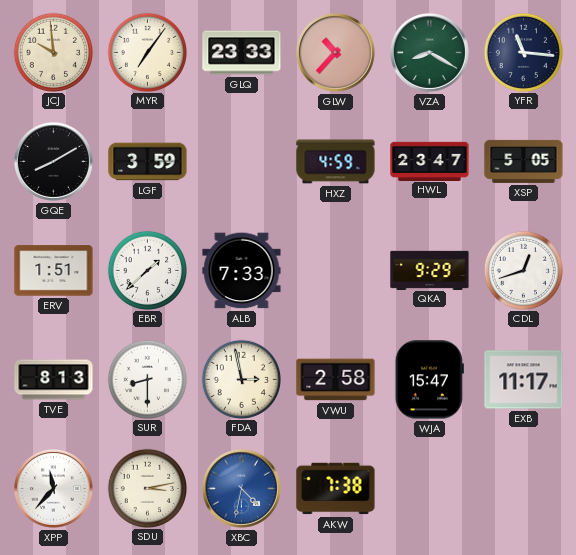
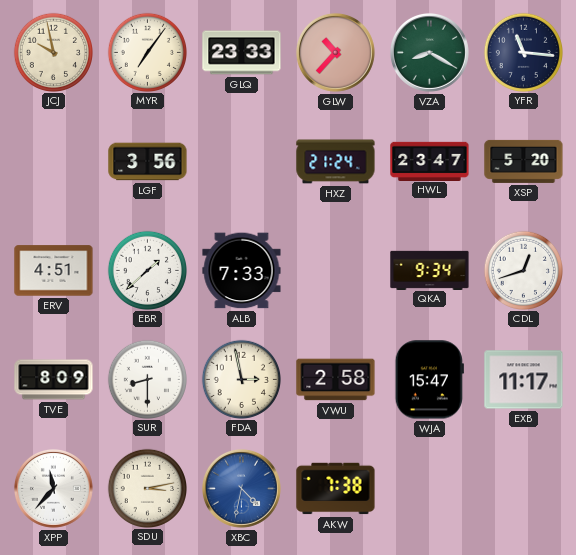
JCJ: 9:59 -> 9:58 (53, 52)
GQE: 8:10 -> none (53, 161)
LGF: 3:59 -> 3:56 (148, 162)
HXZ: 4:59 -> 21:24 (336, 162)
XSP: 5:05 -> 5:20 (524, 161)
ERV: 1:51 -> 4:51 (54, 271)
QKA: 9:29 -> 9:34 (430, 270)
TVE: 8:13 -> 8:09 (54, 380)
